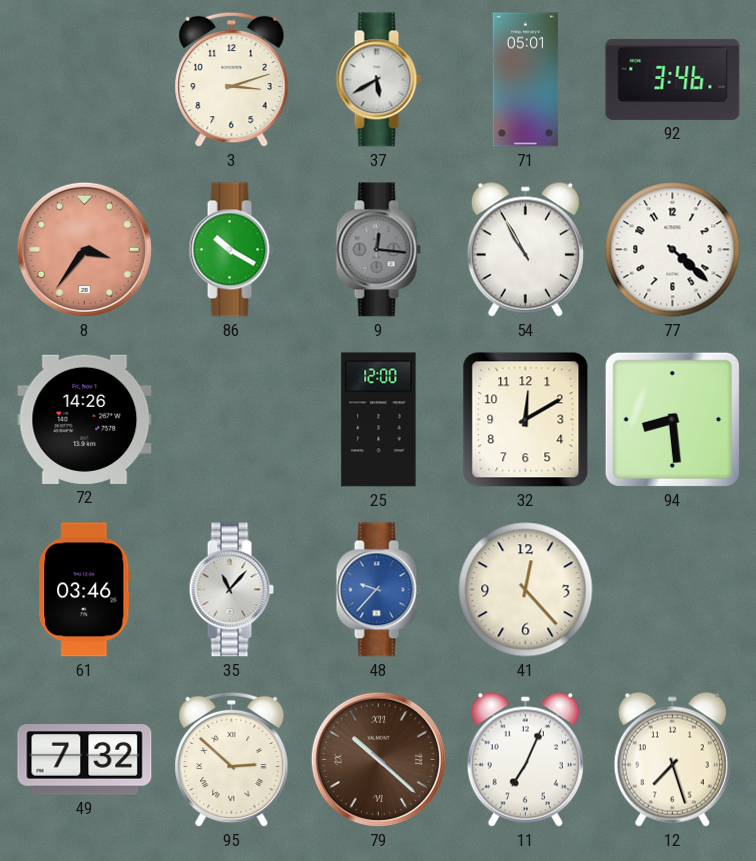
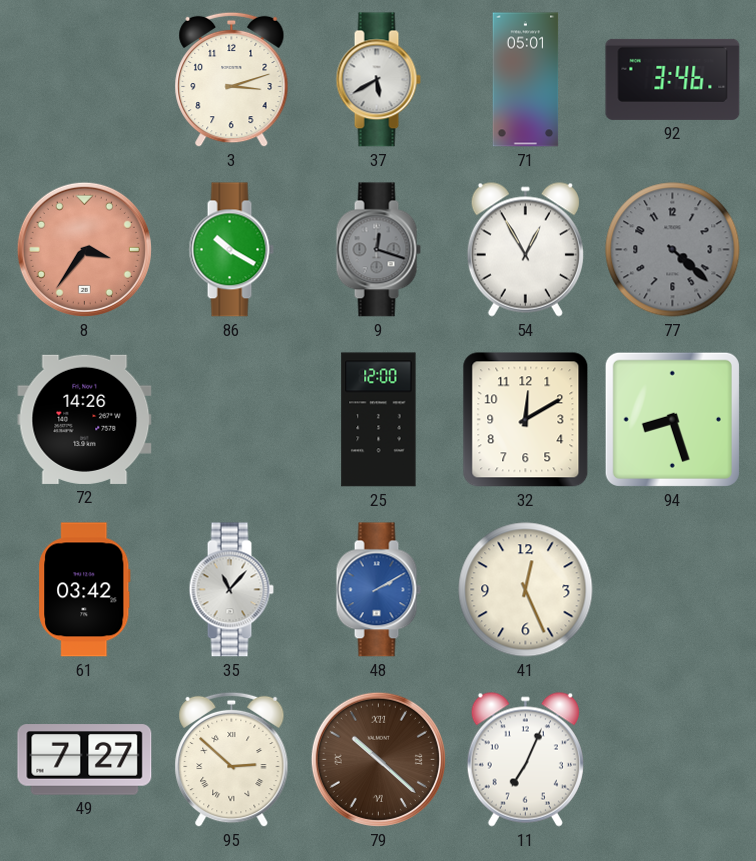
9: 12:16 -> 12:18 (378, 250)
54: 10:55 -> 12:55 (525, 249)
77 dial: white -> grey (673, 250)
94: 8:29 -> 8:27 (672, 419)
61: 03:46 -> 03:42 (85, 590)
48: 9:37 -> 2:10 (378, 590)
41: 12:23 -> 12:26 (526, 590)
49: 7:32 -> 7:27 (85, 760)
12: 7:27 -> none (672, 759)
